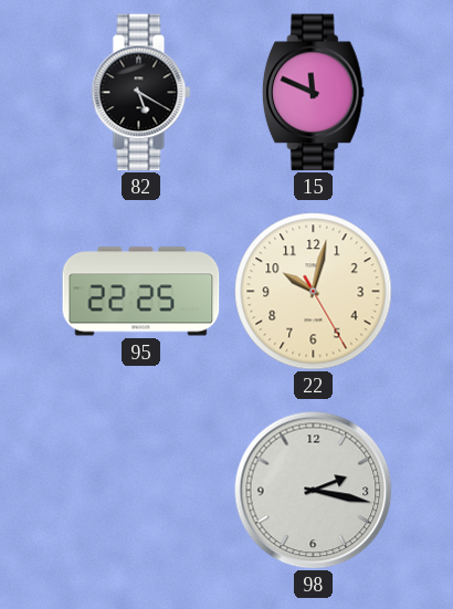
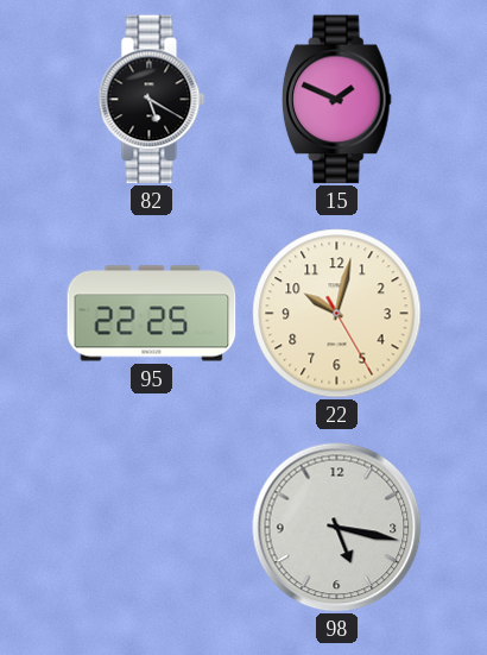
15: 11:49 -> 1:49 (336, 100)
98: 2:17 -> 5:17 (337, 528)
